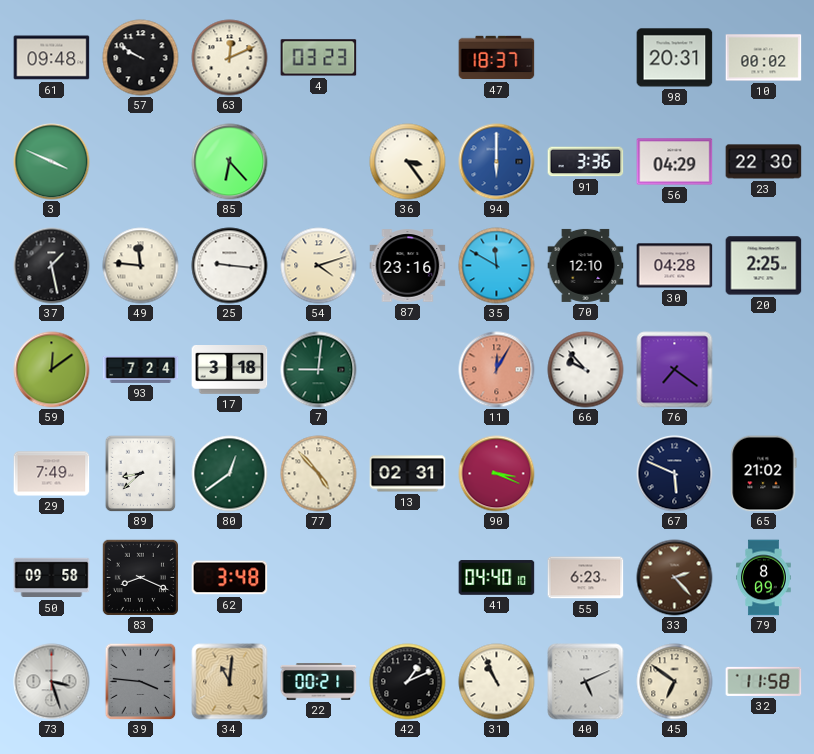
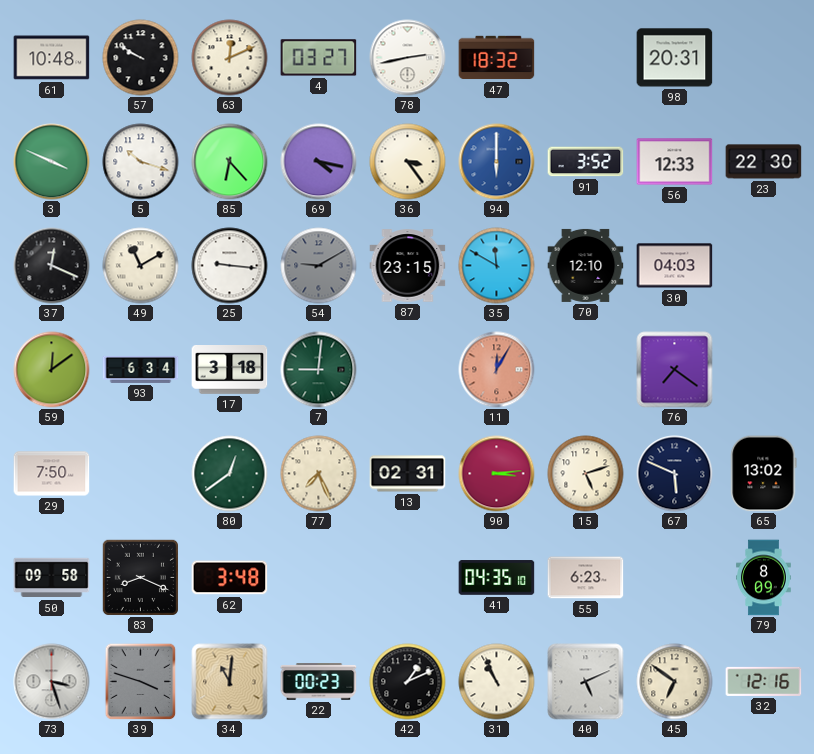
61: 09:48 -> 10:48 (52, 58)
4: 03:23 -> 03:27 (319, 58)
78: none -> 2:43 (408, 58)
47: 18:37 -> 18:32 (497, 58)
10: 00:02 -> none (764, 58)
5: none -> 10:18 (141, 162)
69: none -> 4:17 (319, 162)
91: 3:36 -> 3:52 (586, 162)
56: 04:29 -> 12:33 (675, 162)
37: 1:28 -> 12:19 (52, 266)
49: 11:46 -> 11:10 (141, 266)
54: 4:12 -> 9:10 (319, 266)
54 dial: cream -> grey (319, 266)
87: 23:16 -> 23:15 (408, 266)
30: 04:28 -> 04:03 (675, 266)
20: 2:25 -> none (764, 266)
93: 7:24 -> 6:34 (141, 369)
66: 9:53 -> none (586, 370)
29: 7:49 -> 7:50 (52, 474)
89: 8:38 -> none (141, 473)
77: 4:53 -> 7:26 (319, 474)
90: 3:19 -> 3:14 (497, 474)
15: none -> 5:12 (586, 474)
65: 21:02 -> 13:02 (764, 474)
41: 04:40 -> 04:35 (497, 578)
33: 2:23 -> none (675, 578)
39: 3:46 -> 3:48 (141, 681)
22: 00:21 -> 00:23 (319, 682)
32: 11:58 -> 12:16 (764, 681)
